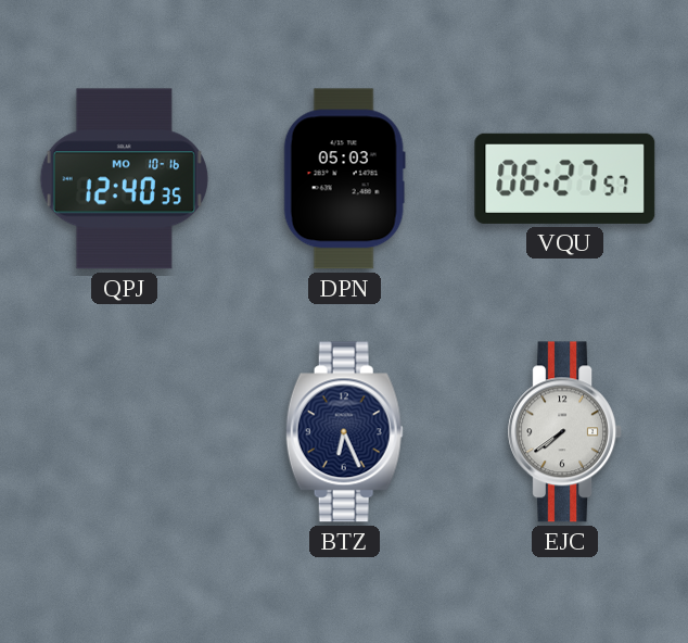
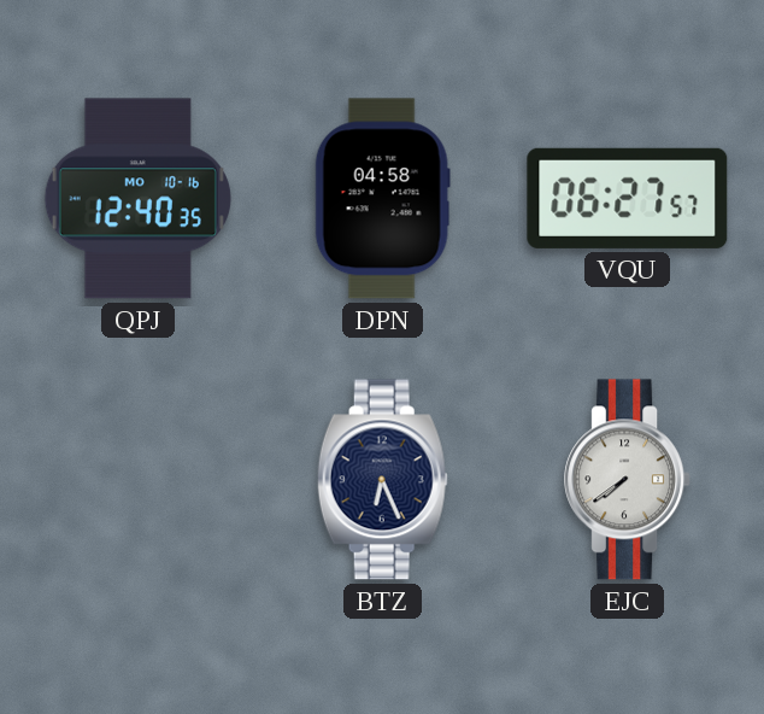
DPN: 05:03 -> 04:58 (382, 199)
